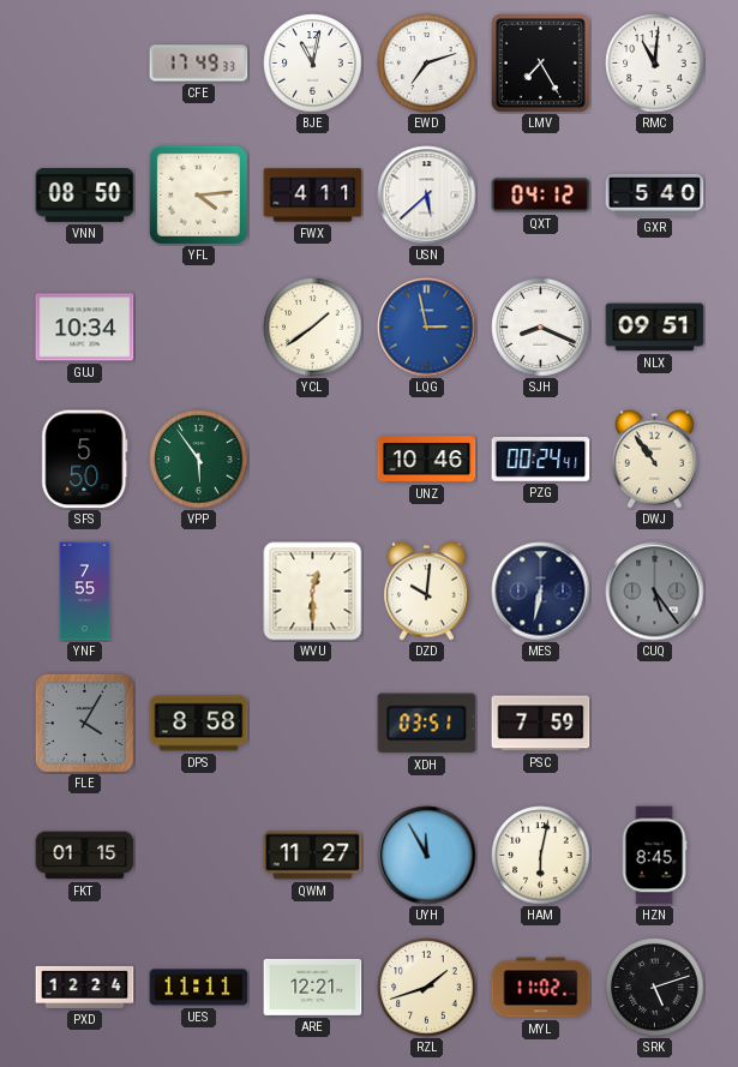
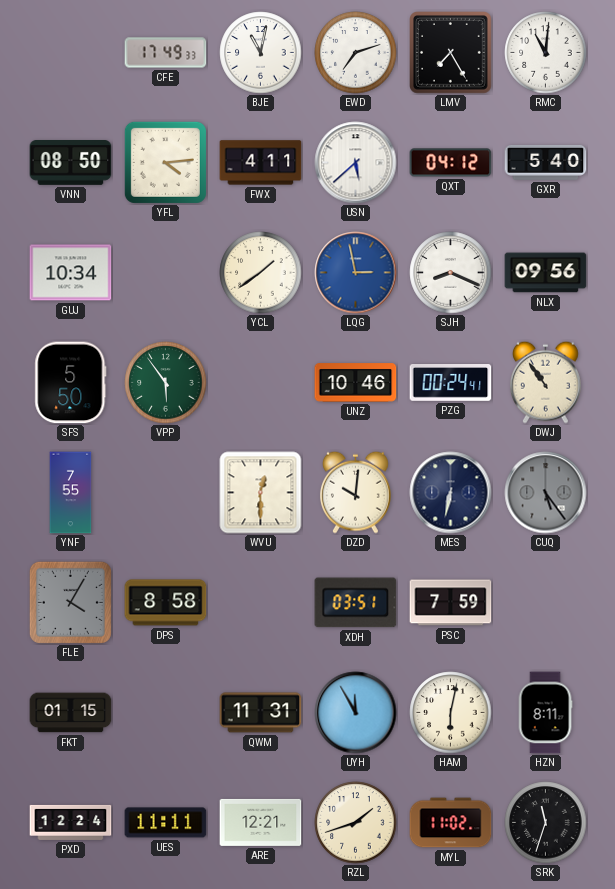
NLX: 09:51 -> 09:56 (546, 273)
QWM: 11:27 -> 11:31 (261, 713)
HZN: 8:45 -> 8:11 (545, 713)
SRK: 5:12 -> 11:33 (546, 823)
